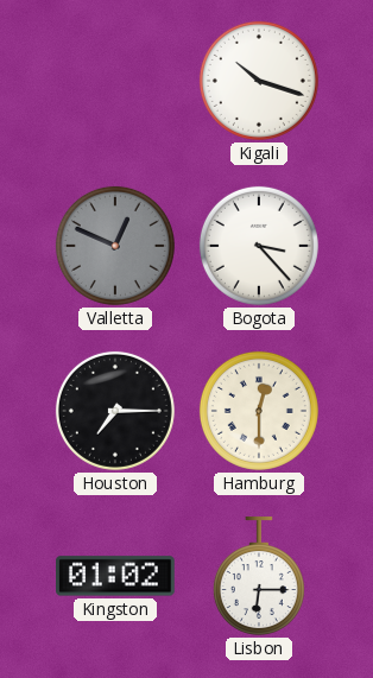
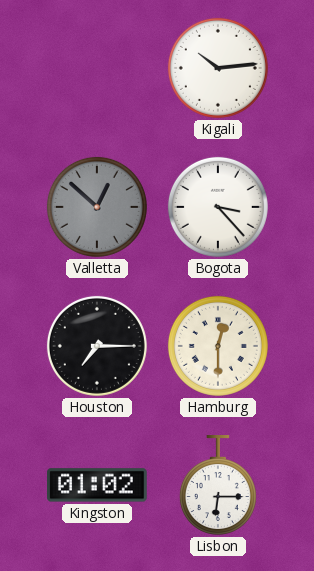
Kigali: 10:18 -> 10:14 (218, 68)
Valletta: 12:49 -> 12:52 (97, 207)
